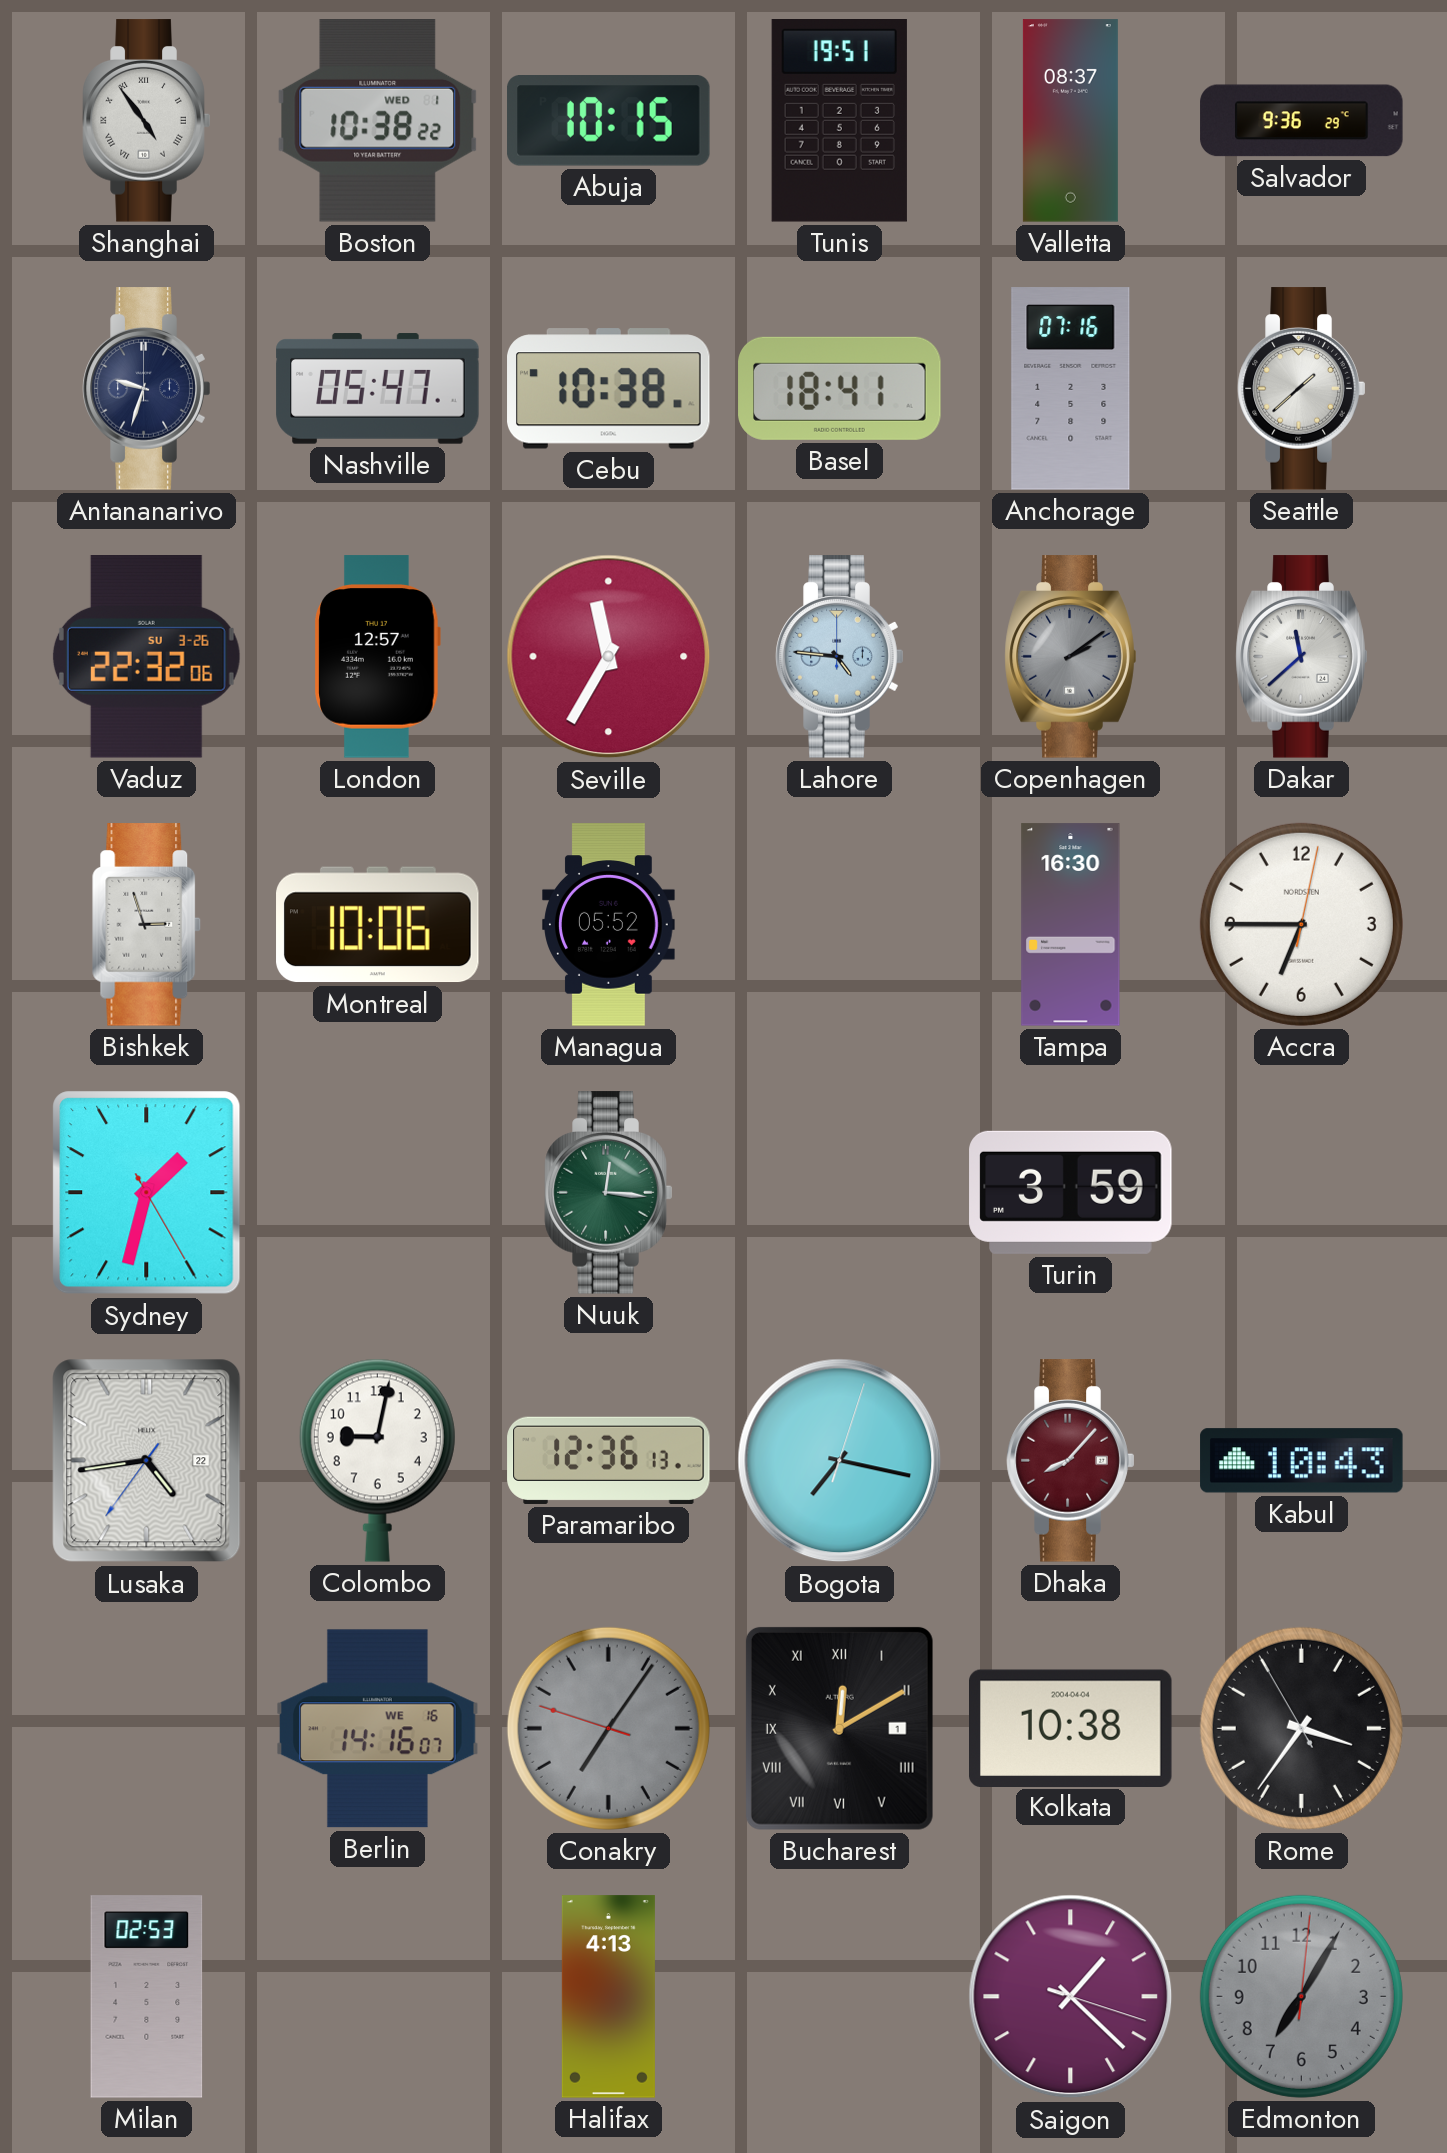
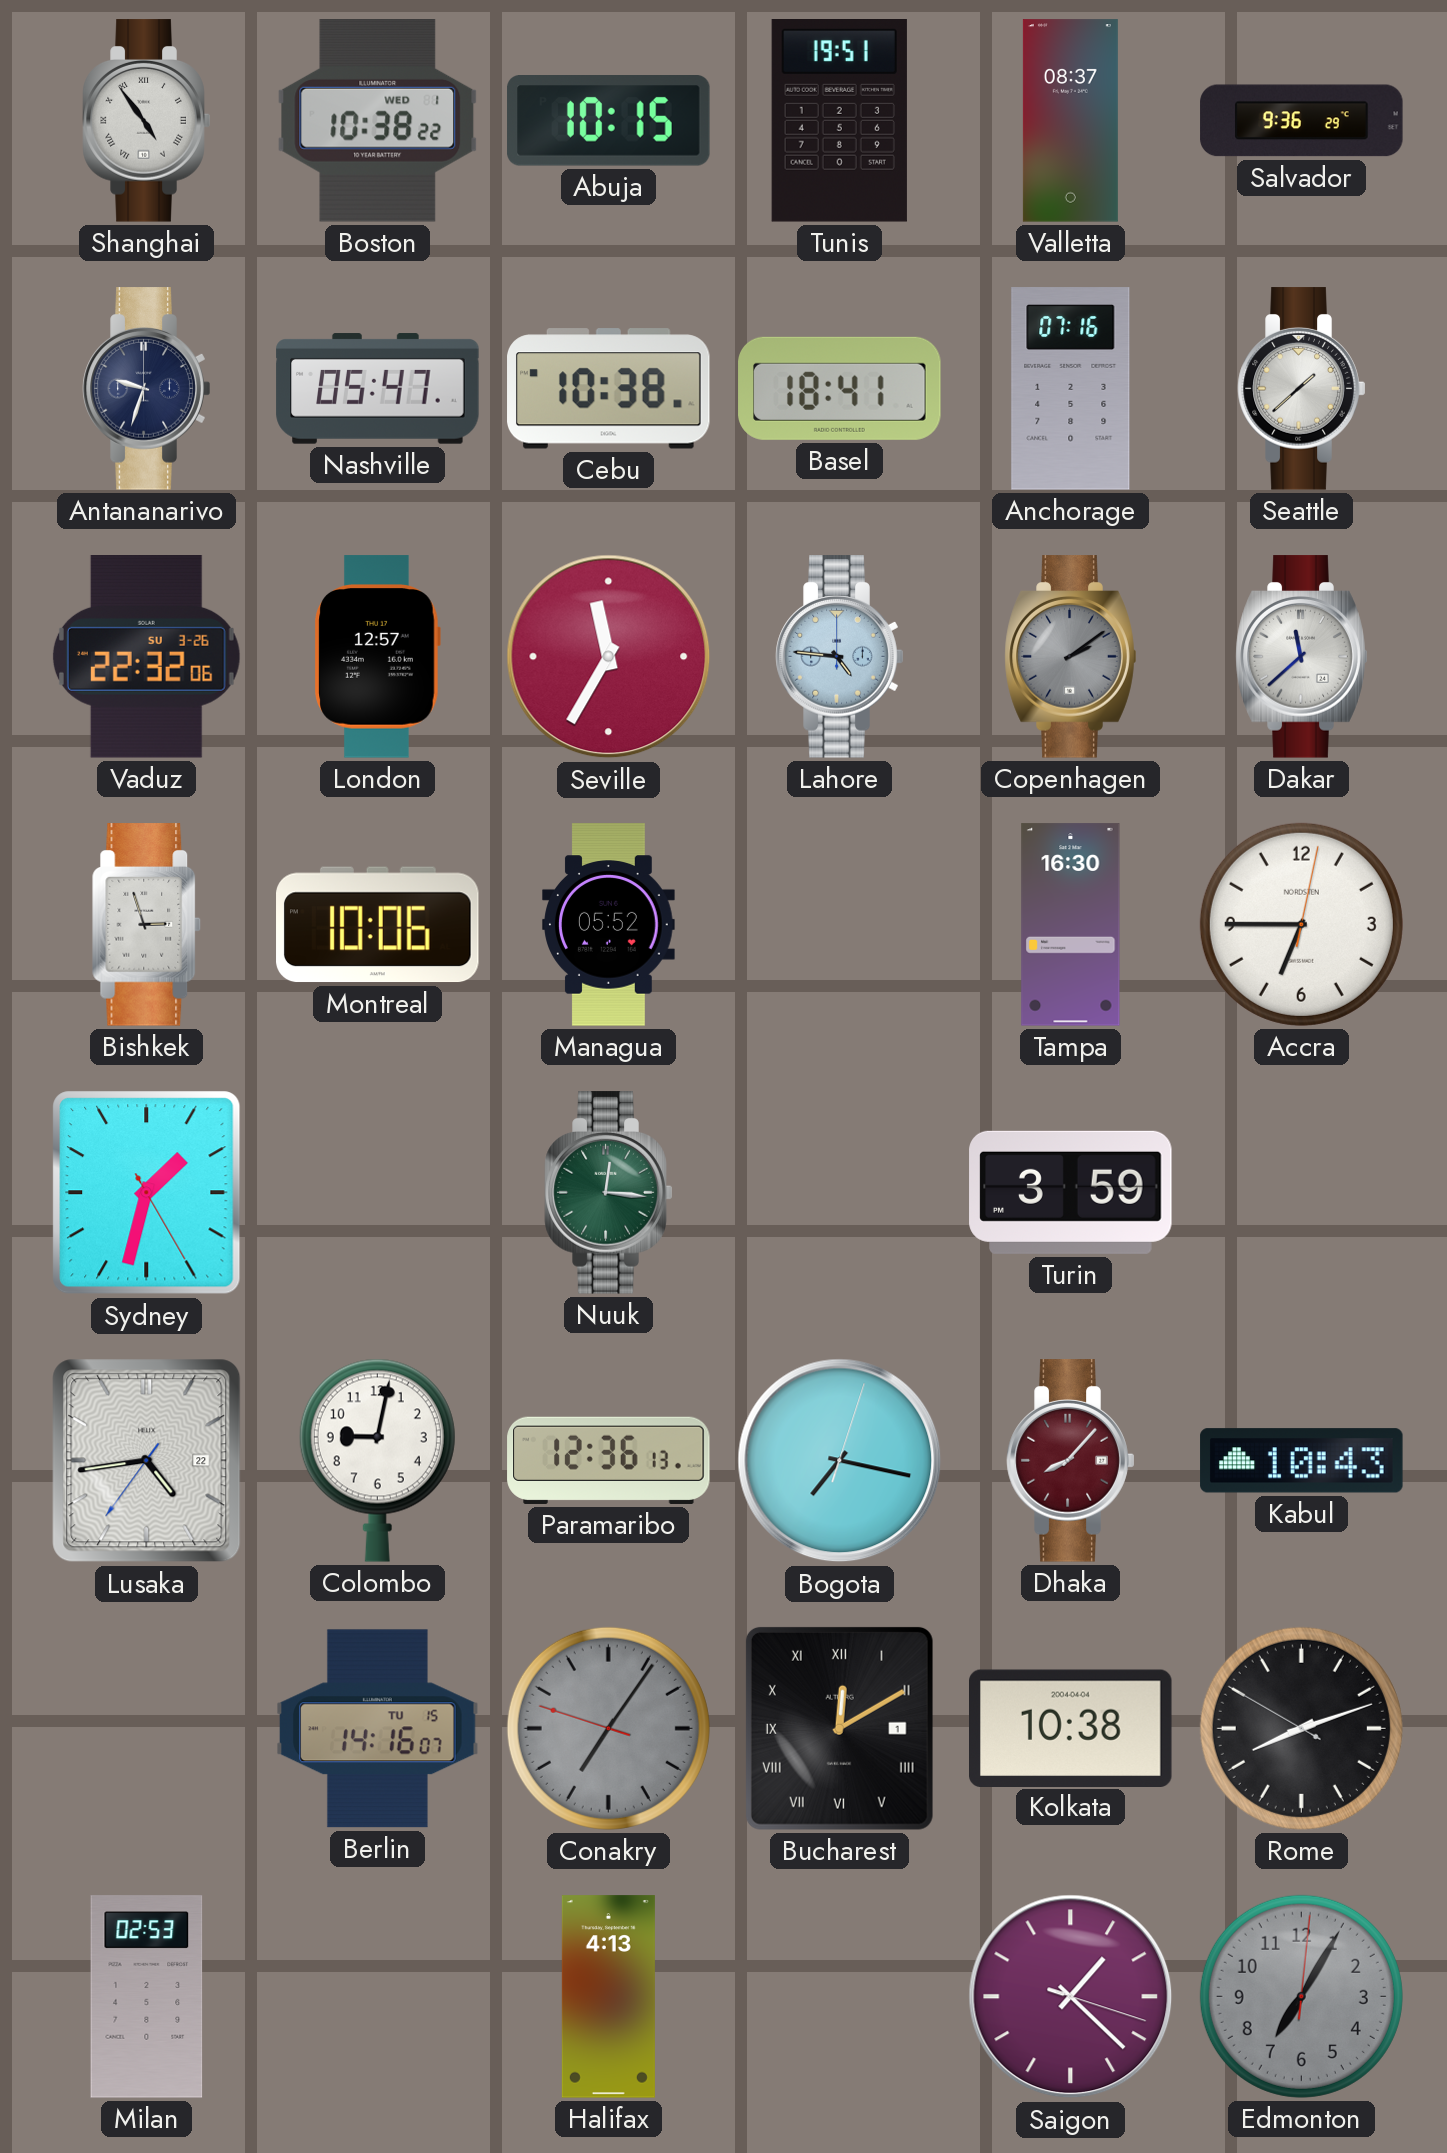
Berlin date: WE 16 -> TU 15 (378, 1729)
Rome: 3:35 -> 8:11 (1301, 1728)
